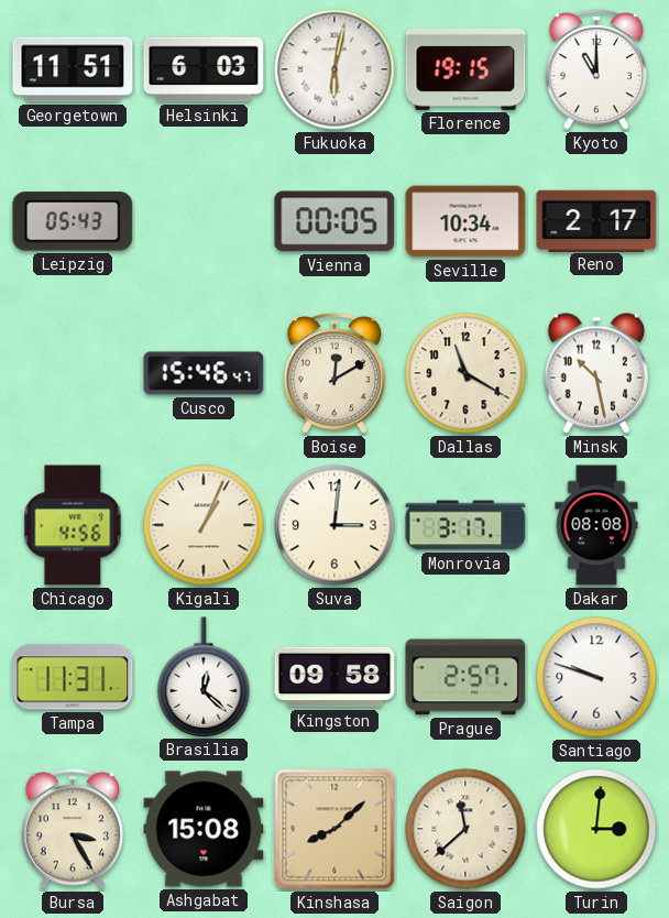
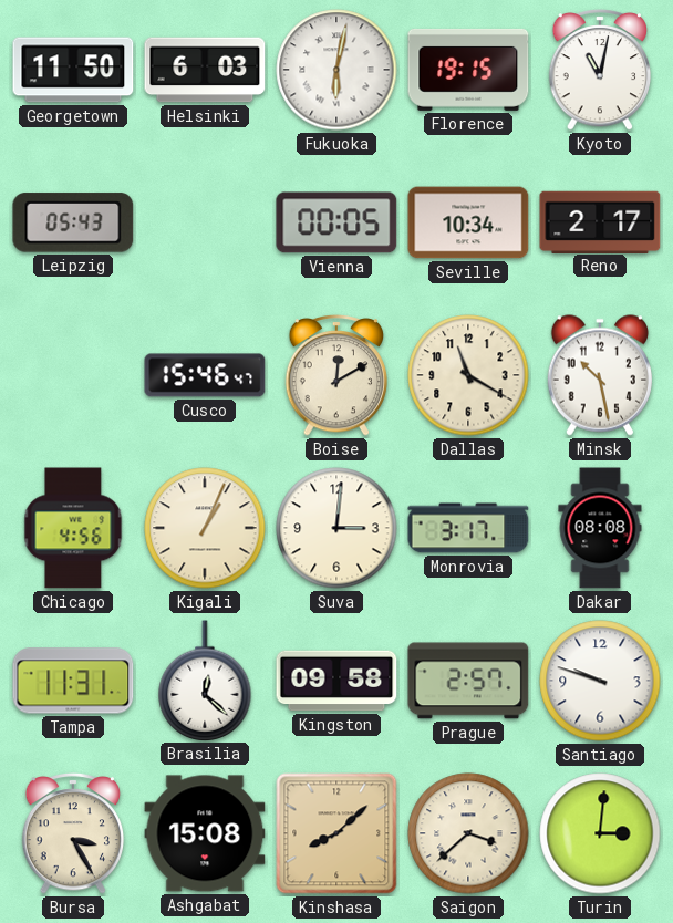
Georgetown: 11:51 -> 11:50 (73, 70)
Kyoto: 11:00 -> 11:02 (600, 70)
Saigon: 11:38 -> 3:38 (468, 833)
